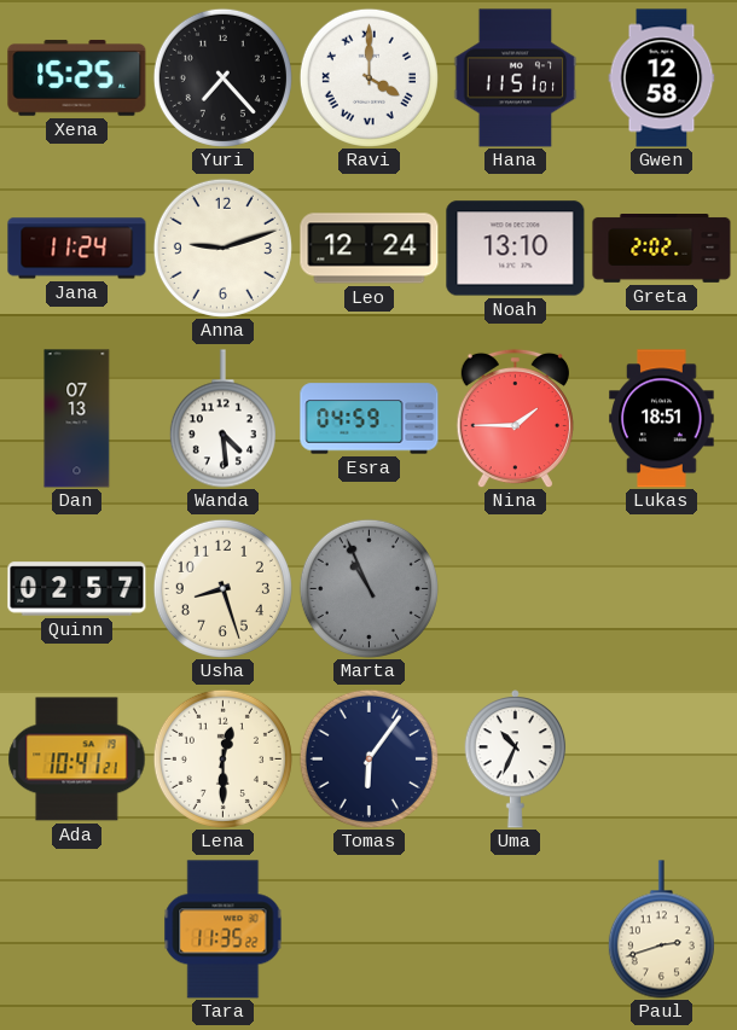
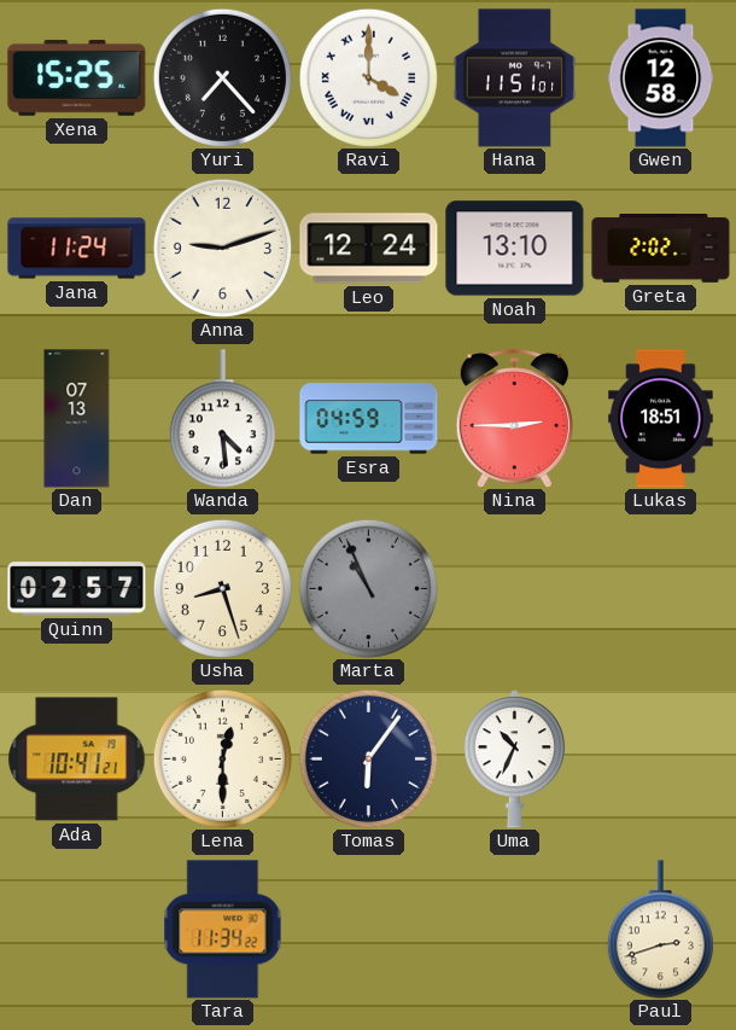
Nina: 1:45 -> 2:45 (514, 418)
Tara: 11:35 -> 11:34 (223, 930)
